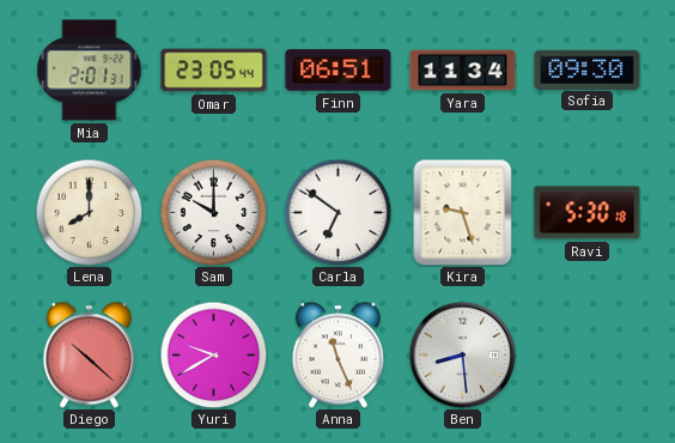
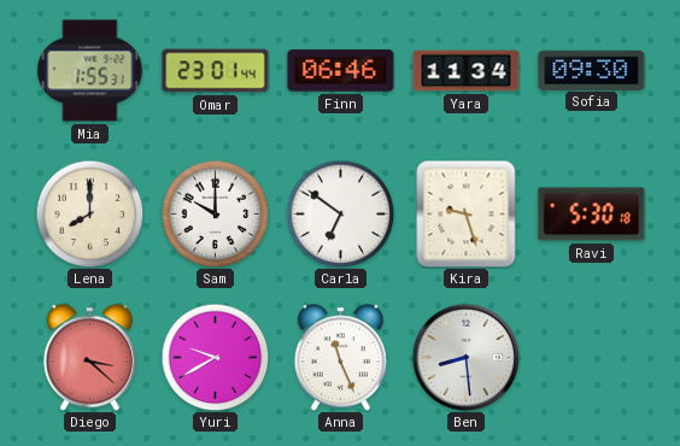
Mia: 2:01 -> 1:55 (90, 71)
Omar: 23:05 -> 23:01 (216, 71)
Finn: 06:51 -> 06:46 (341, 71)
Diego: 10:22 -> 3:22 (89, 358)
